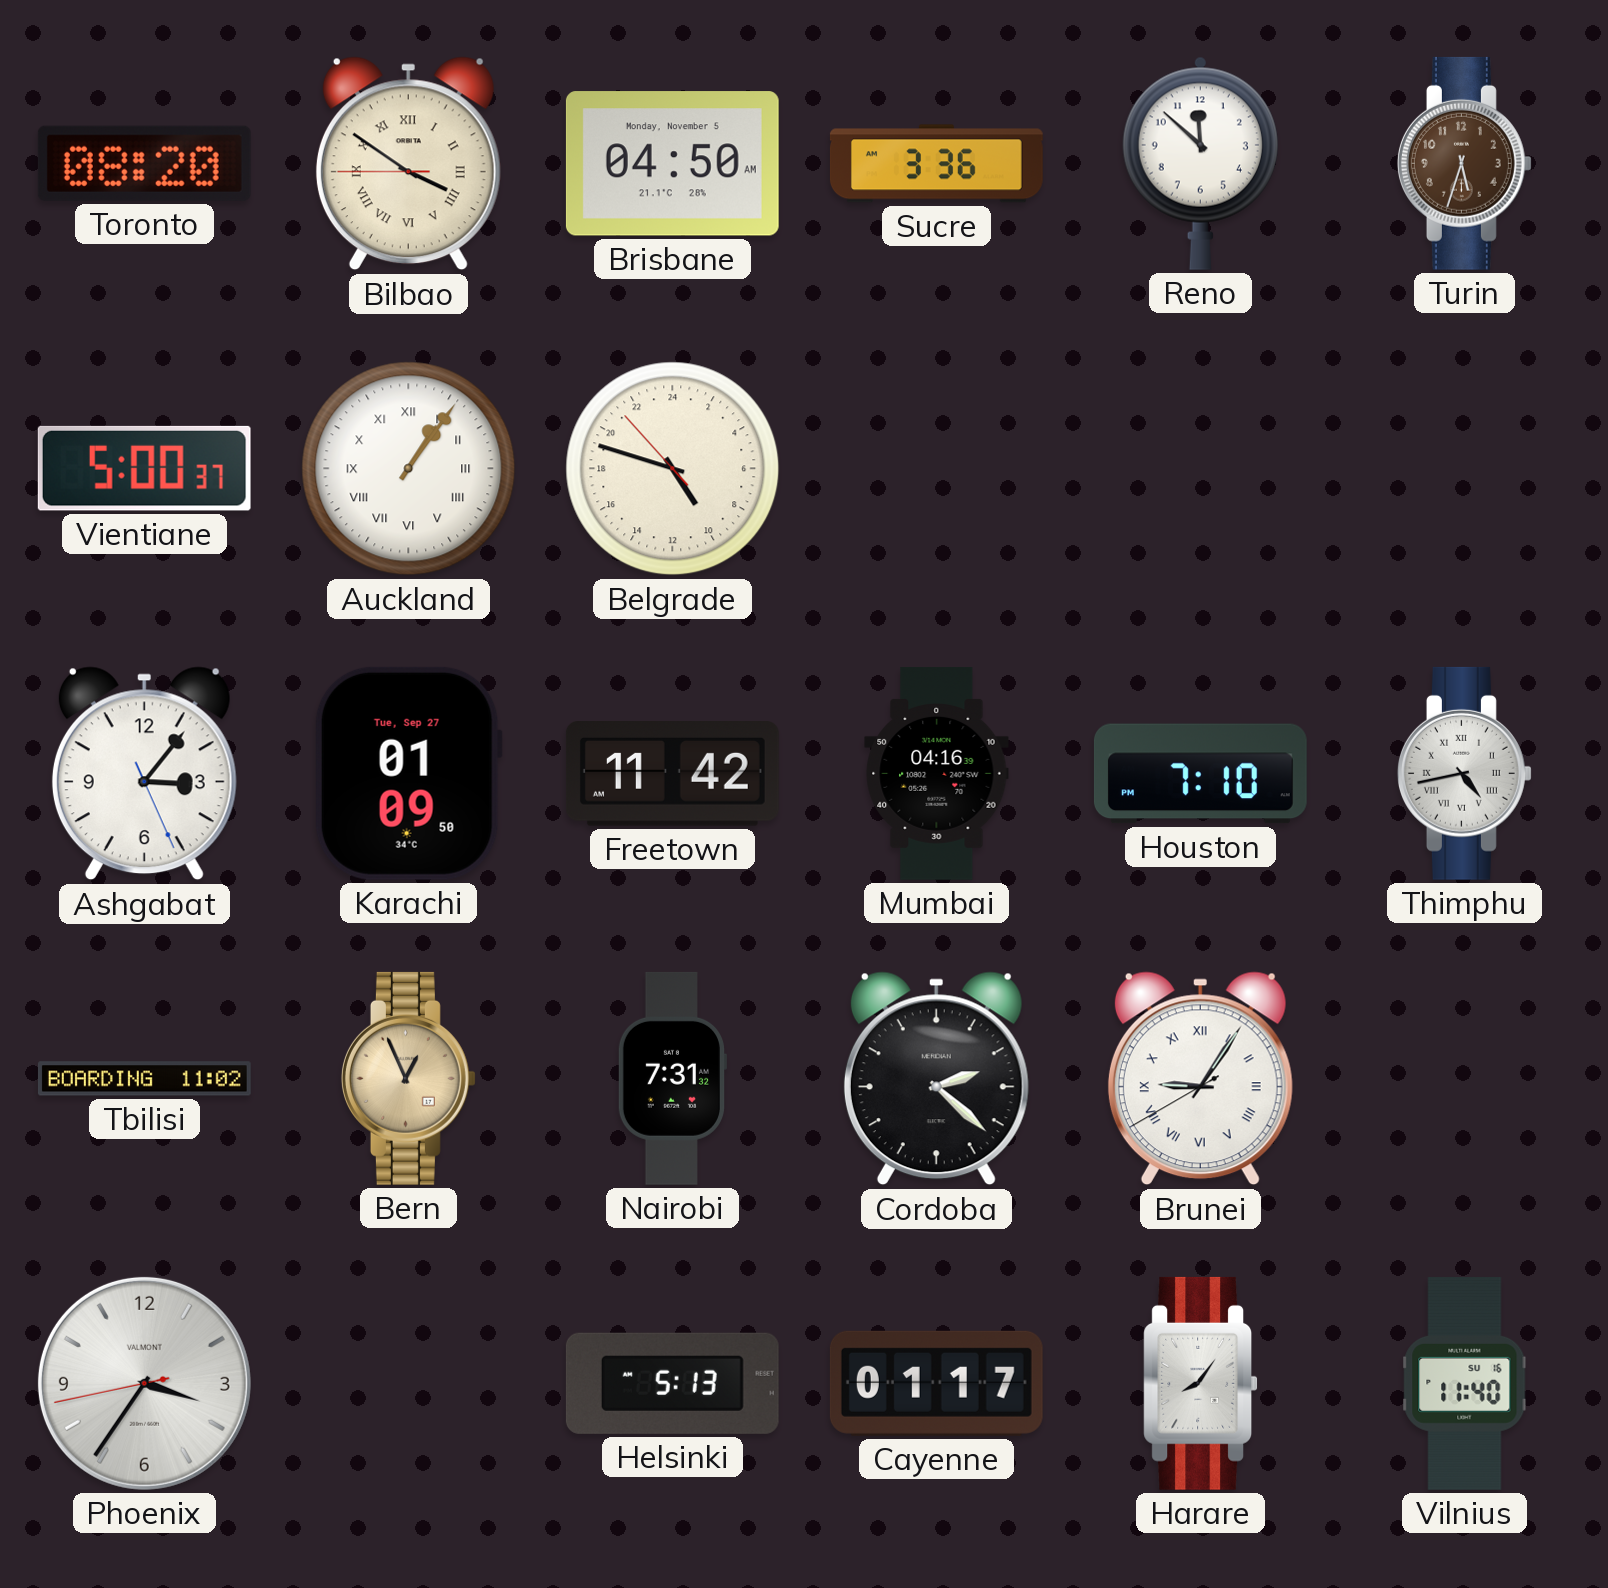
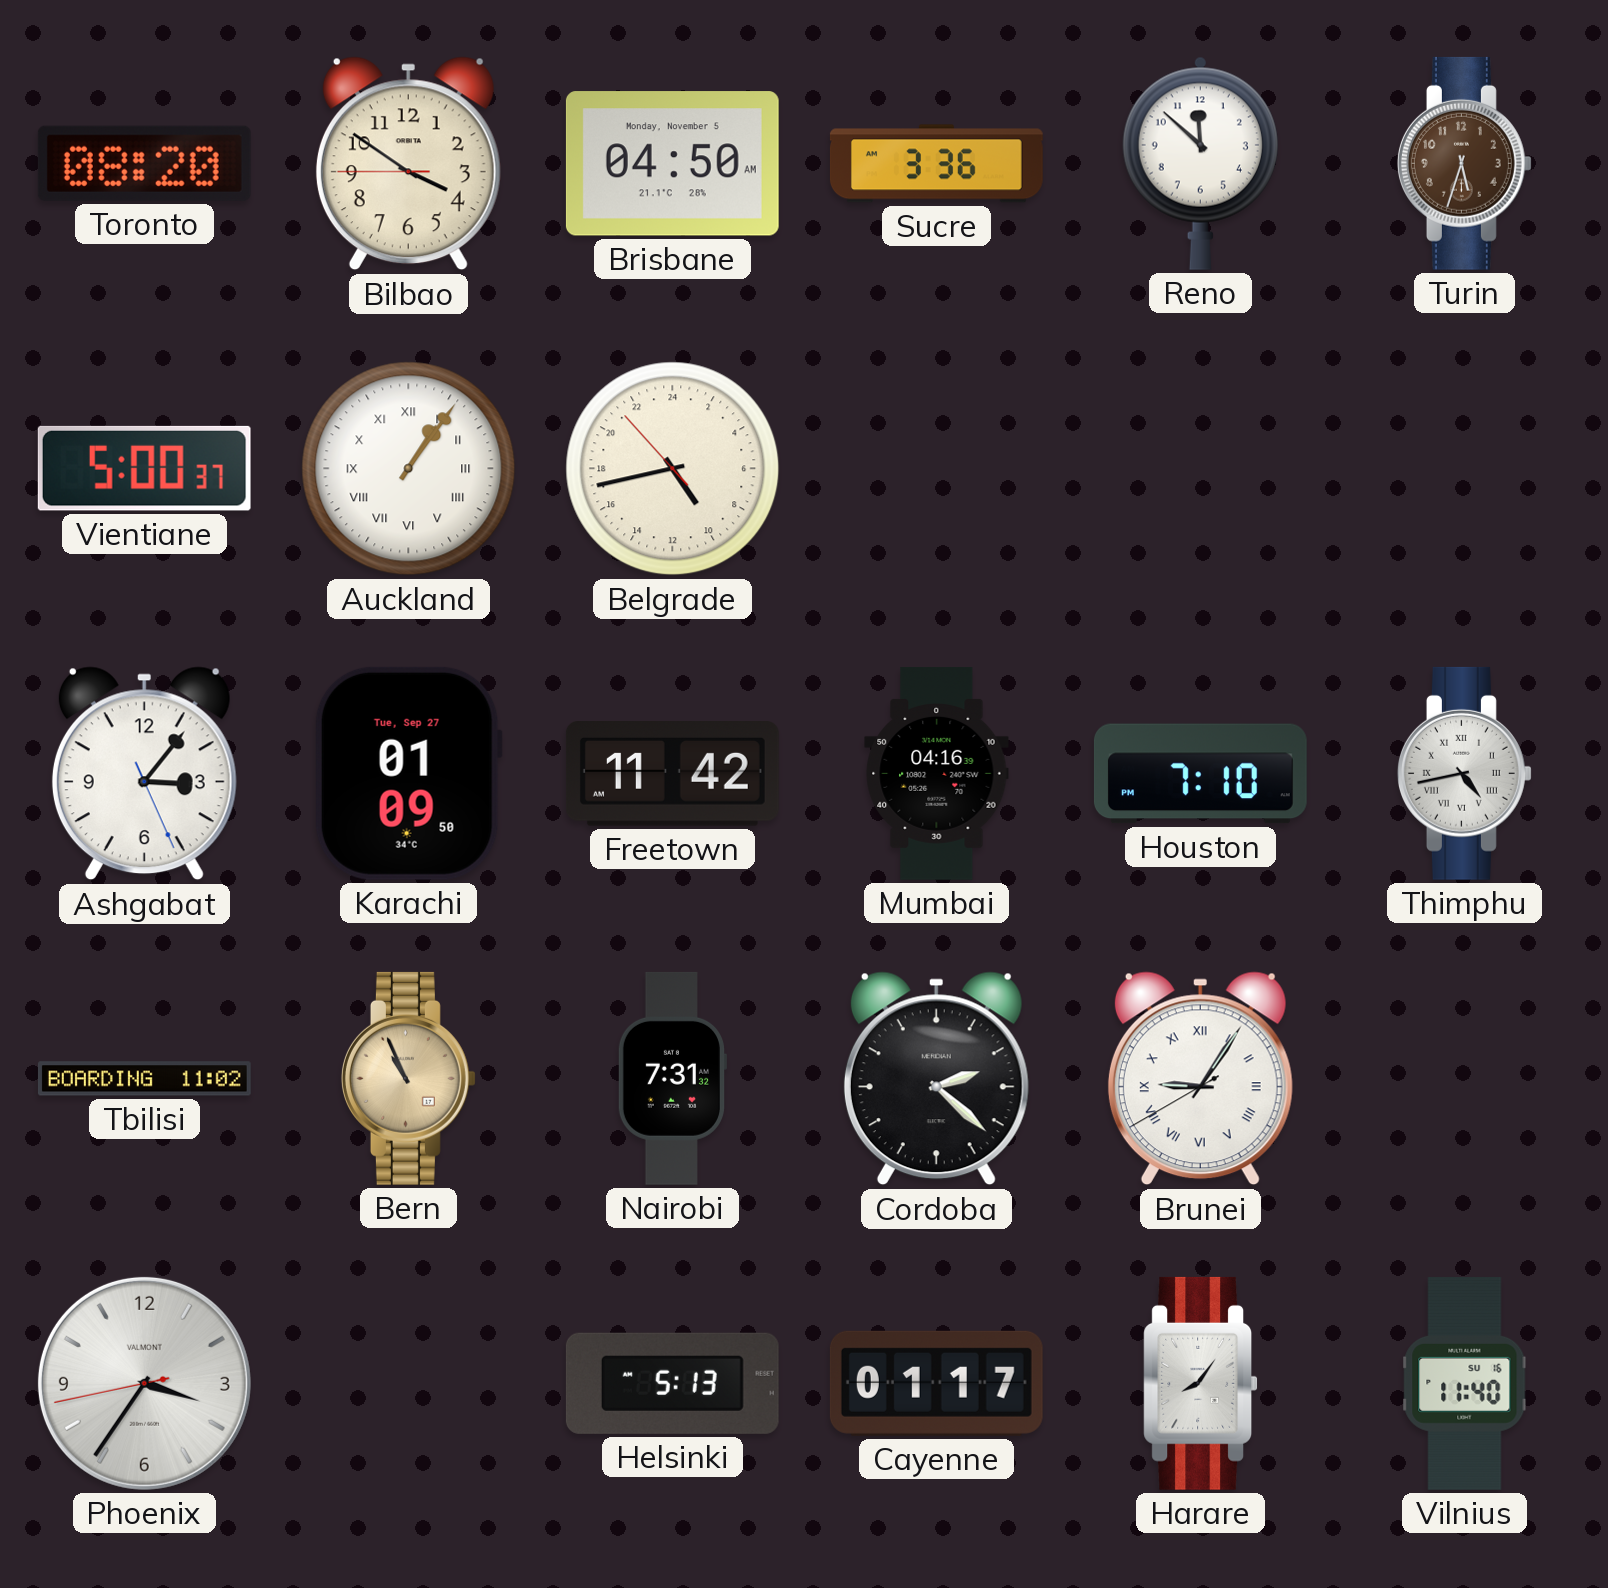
Bilbao numerals: Roman -> Arabic (408, 164)
Belgrade: 9:47 -> 9:42 (673, 469)
Bern: 12:56 -> 10:56 (408, 1078)
